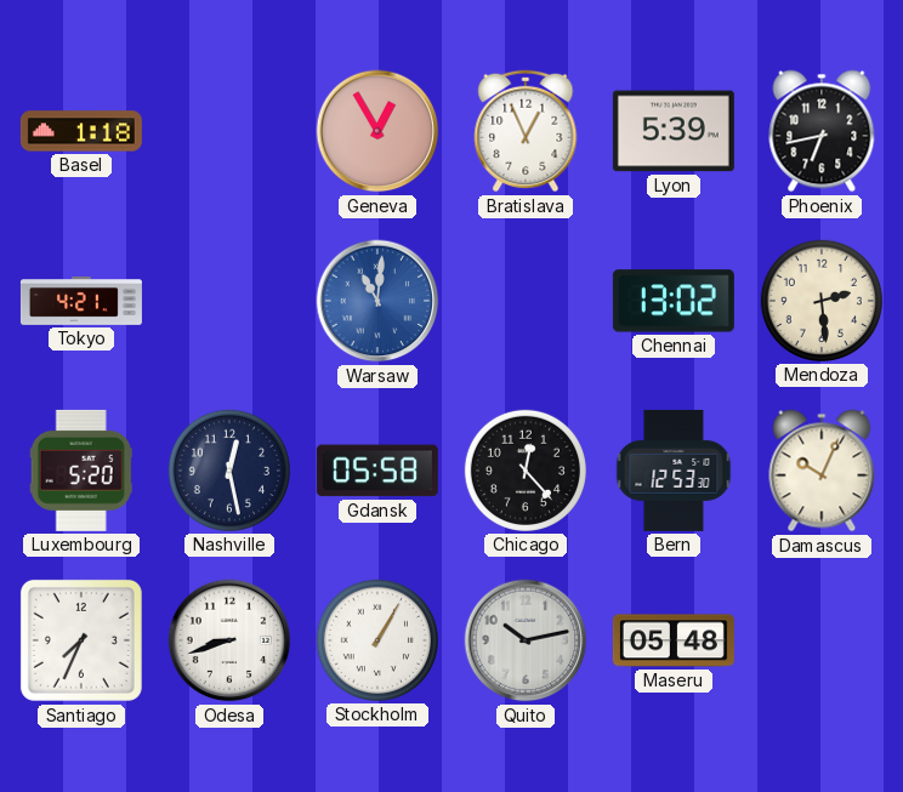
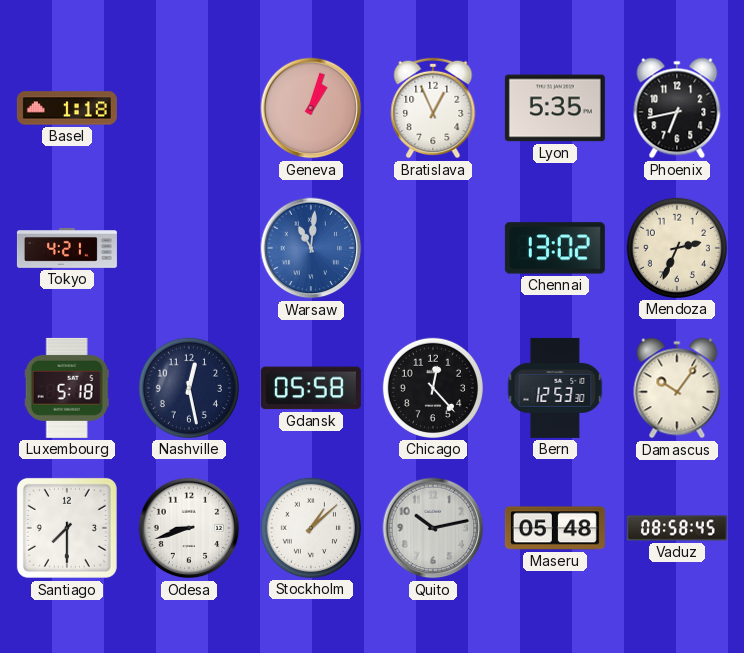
Geneva: 12:55 -> 1:03 (311, 108)
Lyon: 5:39 -> 5:35 (555, 108)
Mendoza: 2:29 -> 2:34 (677, 248)
Luxembourg: 5:20 -> 5:18 (67, 388)
Damascus: 10:04 -> 10:06 (677, 388)
Santiago: 7:34 -> 7:30 (67, 528)
Stockholm: 1:05 -> 1:08 (311, 528)
Vaduz: none -> 08:58 (677, 528)
